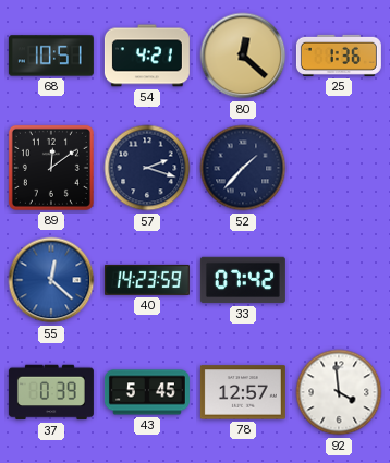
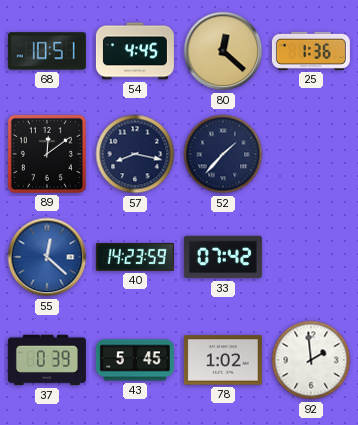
54: 4:21 -> 4:45 (135, 51)
57: 2:18 -> 8:17 (135, 154)
78: 12:57 -> 1:02 (223, 360)
92: 3:59 -> 1:59 (311, 360)
